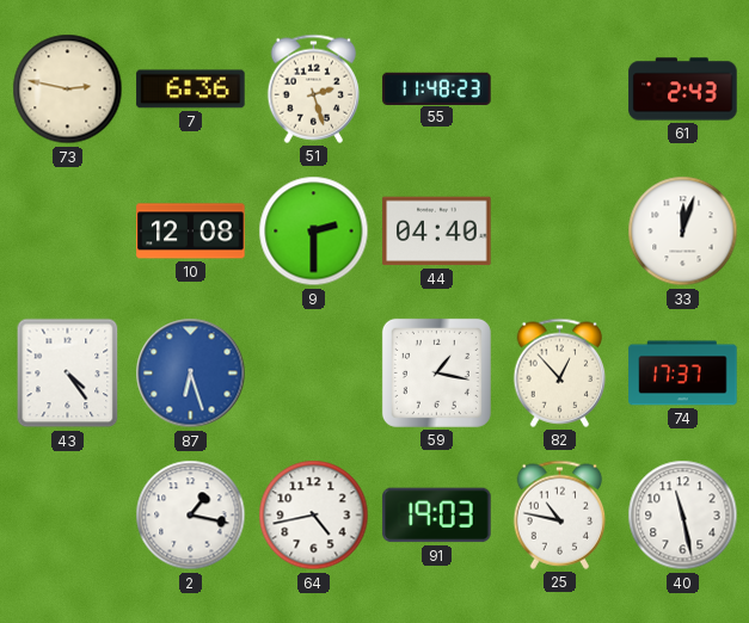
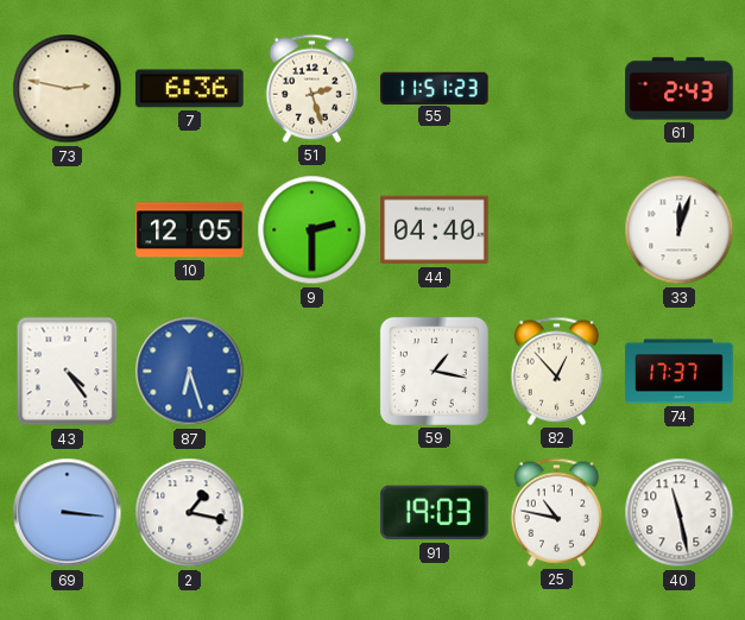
55: 11:48 -> 11:51 (435, 88)
10: 12:08 -> 12:05 (190, 230)
69: none -> 3:16 (68, 513)
64: 4:43 -> none (314, 516)
